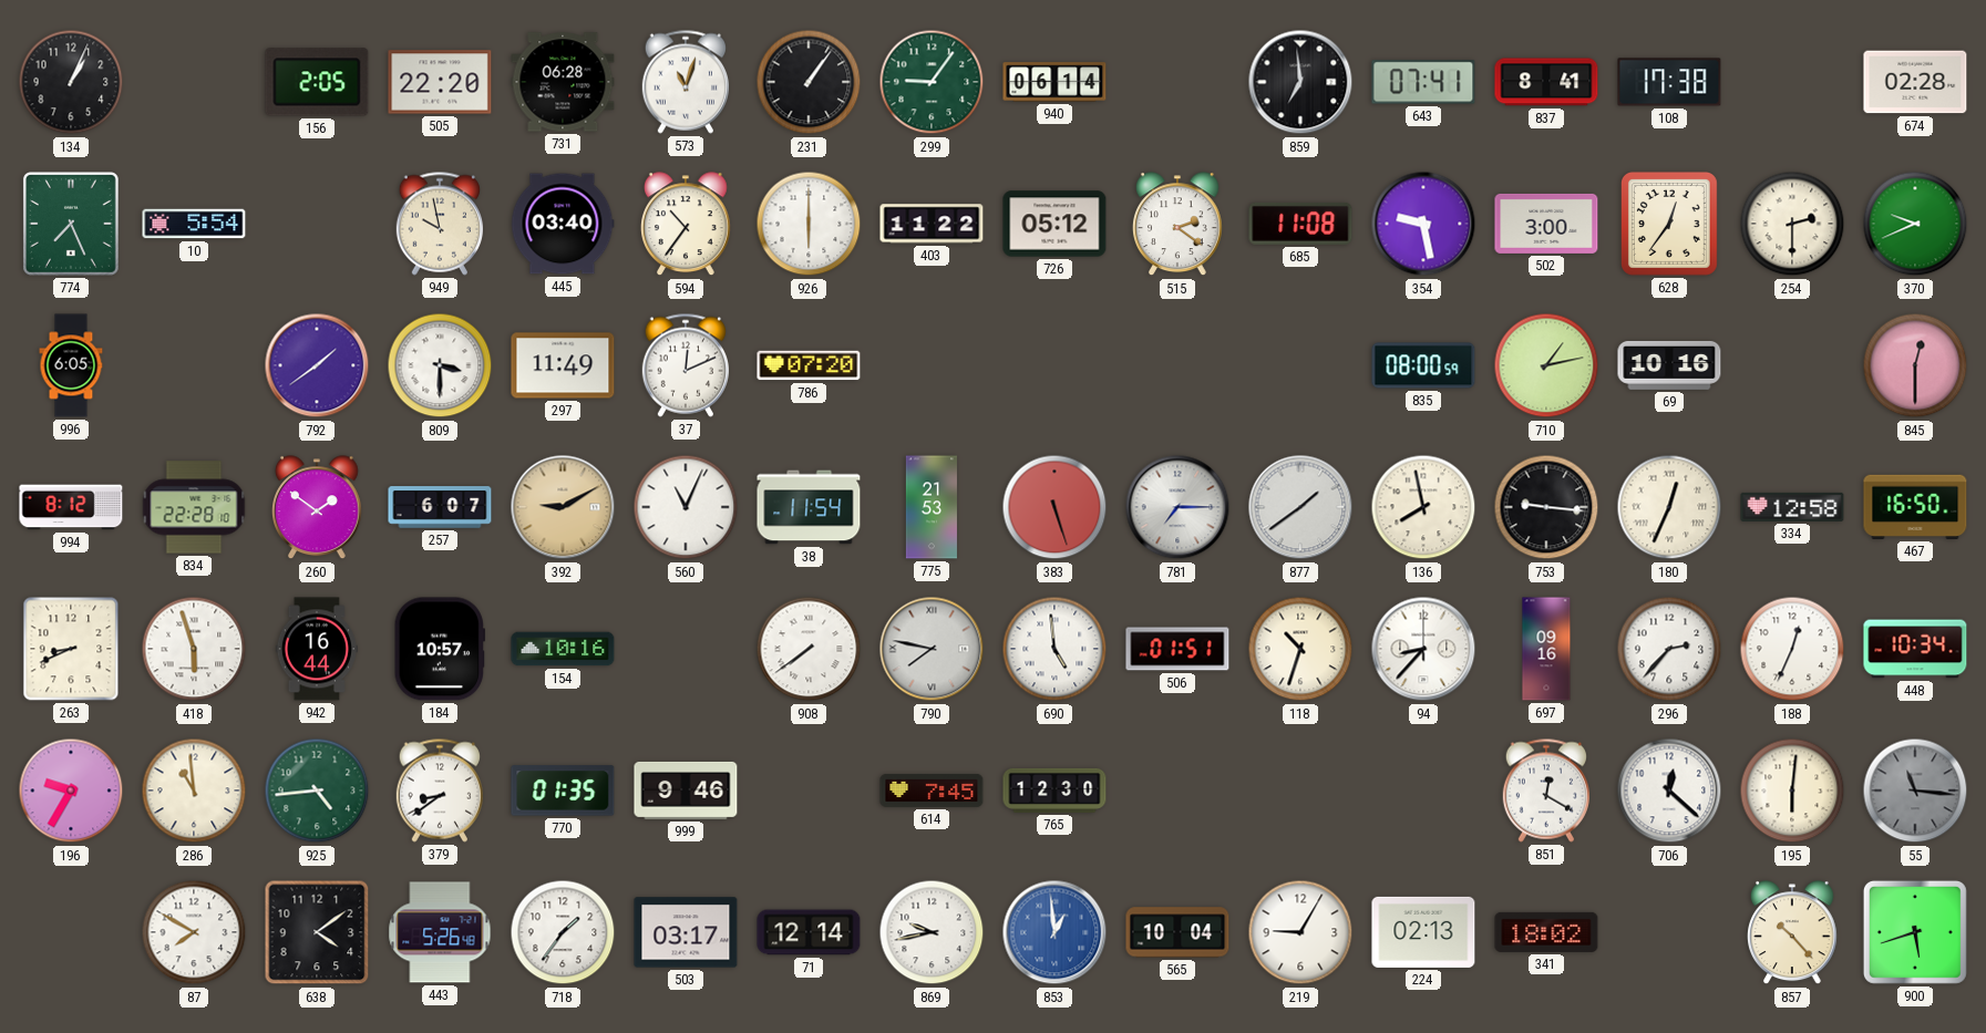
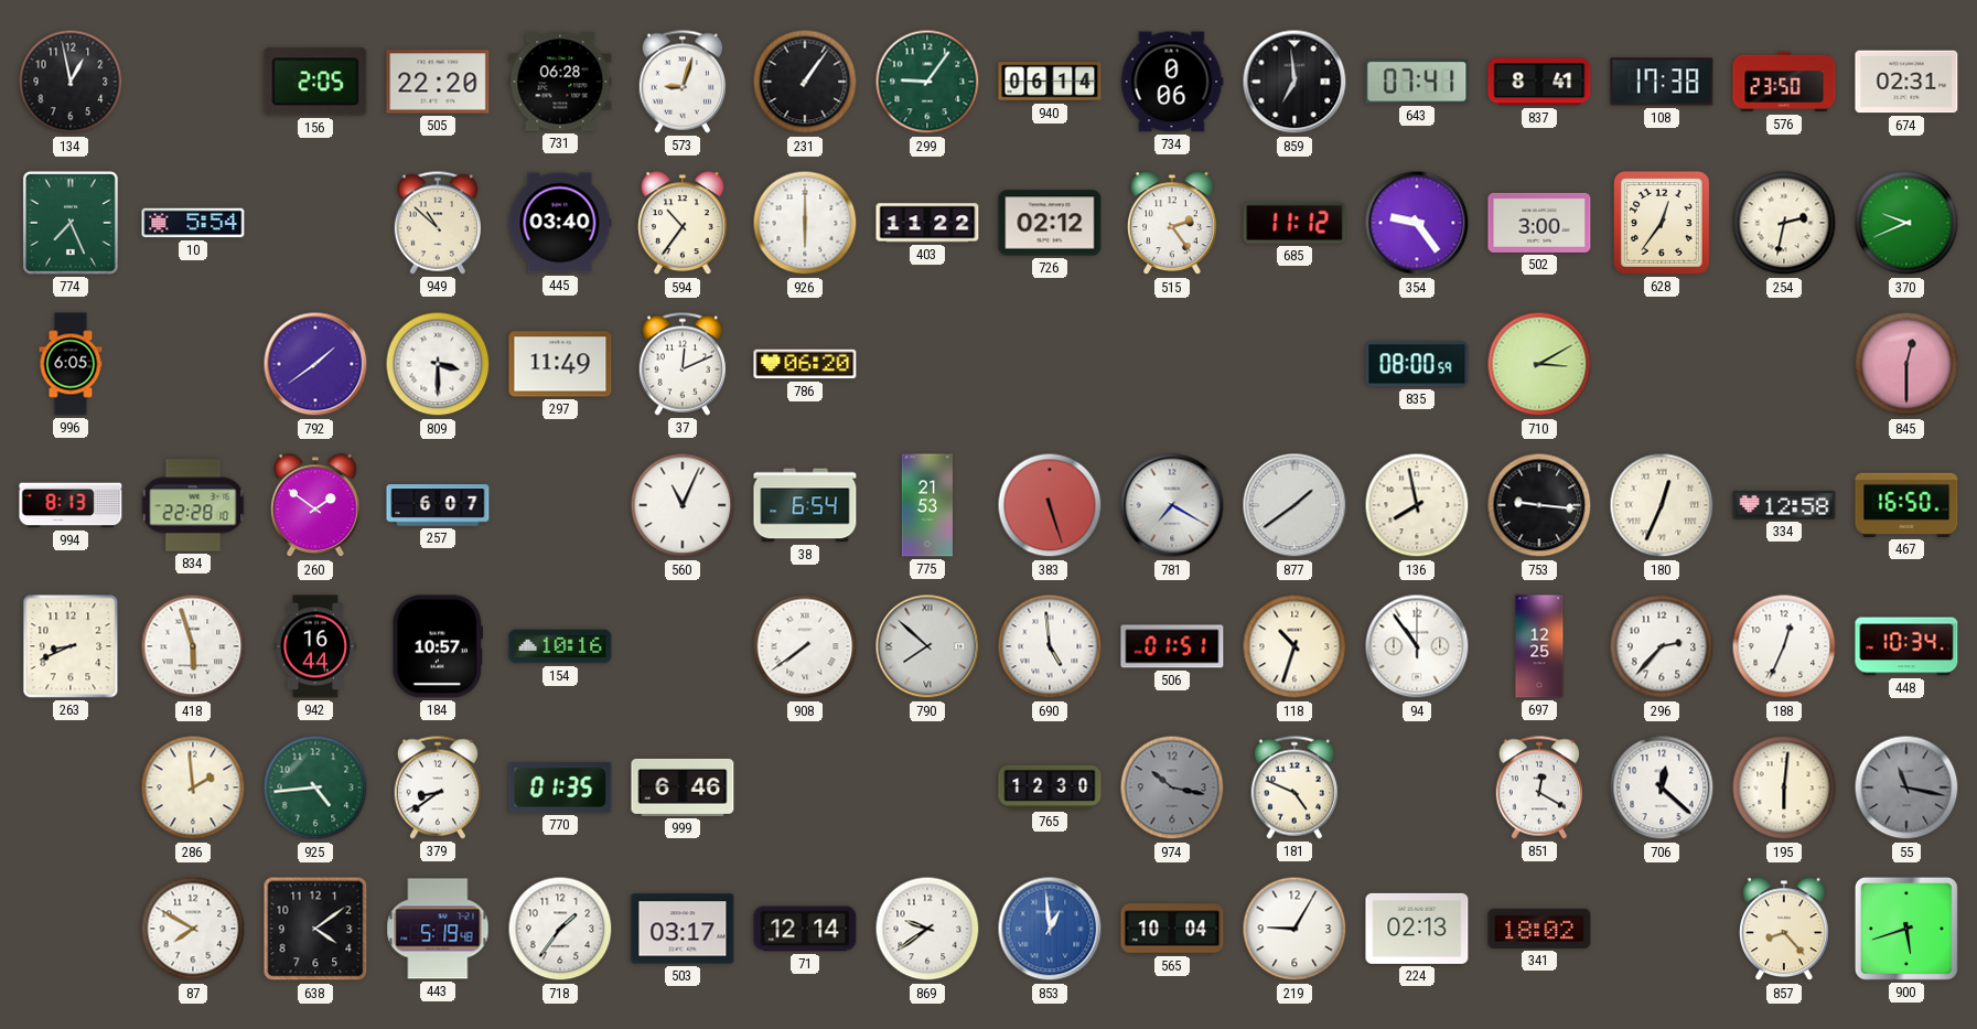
134: 1:04 -> 12:58 (71, 82)
573: 11:03 -> 9:03 (681, 82)
734: none -> 0:06 (1172, 82)
576: none -> 23:50 (1784, 82)
674: 02:28 -> 02:31 (1906, 82)
949: 9:58 -> 10:52 (437, 223)
726: 05:12 -> 02:12 (1050, 223)
515: 2:21 -> 2:24 (1173, 224)
685: 11:08 -> 11:12 (1294, 223)
354: 9:28 -> 9:24 (1417, 223)
254: 2:30 -> 2:32 (1784, 223)
786: 07:20 -> 06:20 (805, 364)
710: 1:13 -> 3:10 (1539, 364)
69: 10:16 -> none (1669, 365)
994: 8:12 -> 8:13 (71, 505)
392: 9:10 -> none (563, 507)
38: 11:54 -> 6:54 (805, 505)
781: 7:15 -> 7:20 (1172, 505)
790: 7:47 -> 7:52 (927, 646)
94: 8:37 -> 10:54 (1417, 646)
697: 09:16 -> 12:25 (1539, 646)
196: 9:35 -> none (71, 791)
286: 10:59 -> 1:59 (193, 787)
999: 9:46 -> 6:46 (683, 787)
614: 7:45 -> none (932, 791)
974: none -> 10:17 (1172, 787)
181: none -> 4:49 (1293, 787)
55: 11:16 -> 11:17 (1906, 787)
443: 5:26 -> 5:19 (438, 929)
869: 9:43 -> 9:39 (927, 929)
857: 10:23 -> 8:23 (1785, 930)
